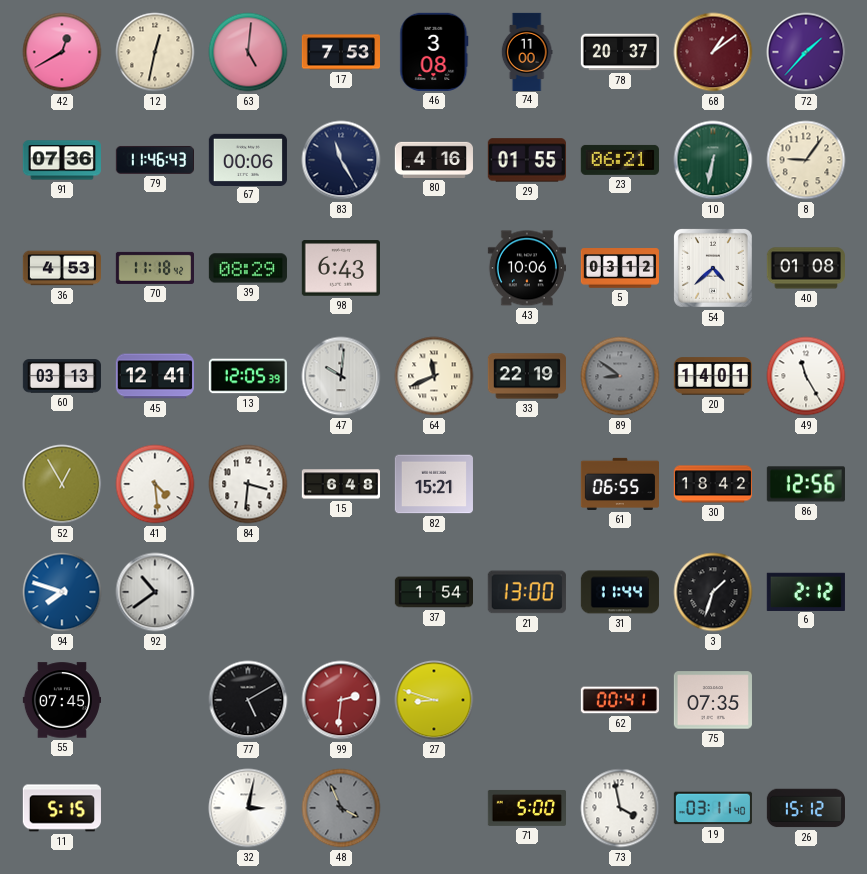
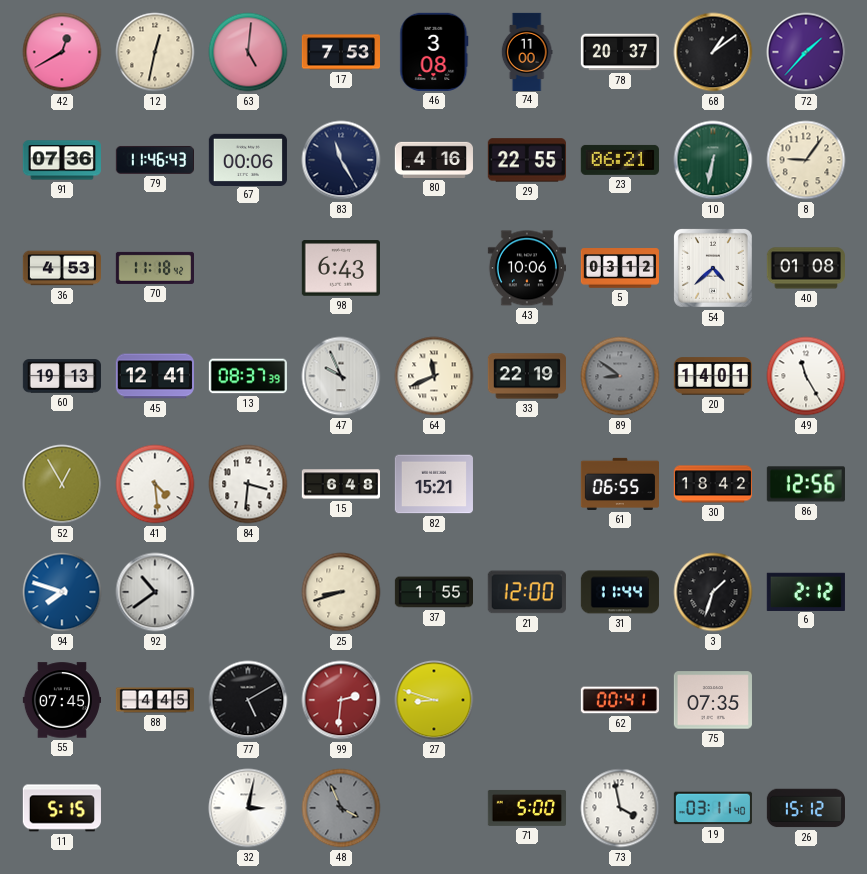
68 dial: burgundy -> black (713, 52)
29: 01:55 -> 22:55 (527, 160)
39: 08:29 -> none (248, 268)
60: 03:13 -> 19:13 (61, 376)
13: 12:05 -> 08:37 (247, 376)
47: 10:01 -> 9:56 (341, 376)
25: none -> 8:42 (341, 592)
37: 1:54 -> 1:55 (433, 592)
21: 13:00 -> 12:00 (527, 592)
88: none -> 4:45 (154, 700)
